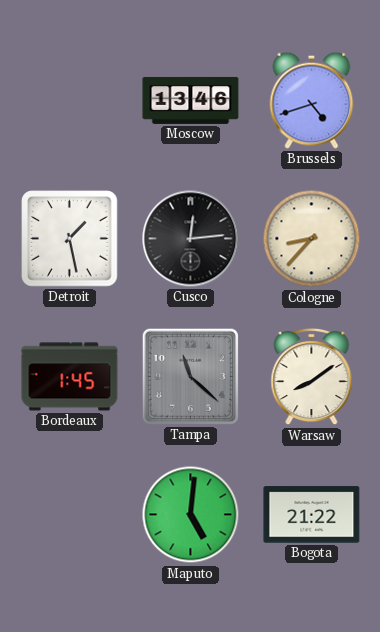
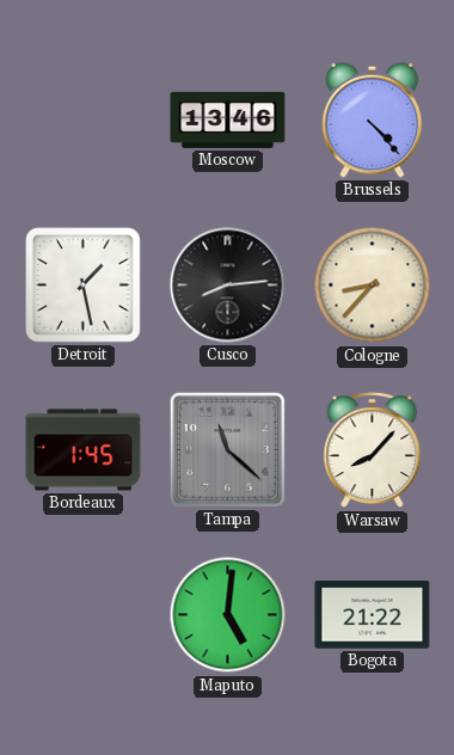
Brussels: 4:42 -> 4:23 (373, 119)
Cusco: 12:14 -> 8:14 (228, 286)
Warsaw: 8:09 -> 8:07 (373, 450)
